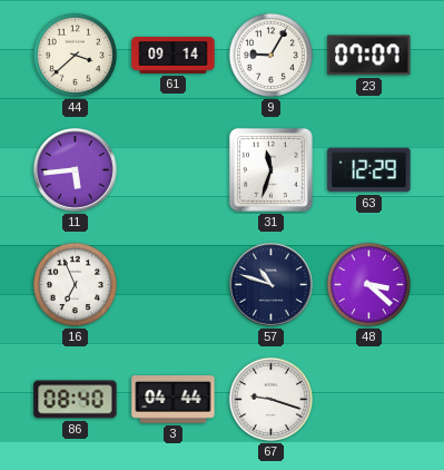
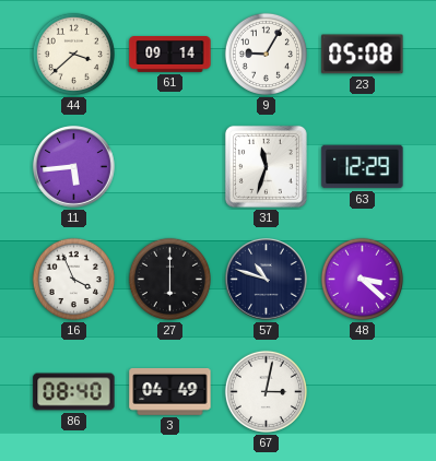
23: 07:07 -> 05:08 (363, 55)
16: 6:56 -> 3:56 (73, 279)
27: none -> 6:00 (169, 279)
3: 04:44 -> 04:49 (170, 392)
67: 9:18 -> 3:02 (266, 391)
